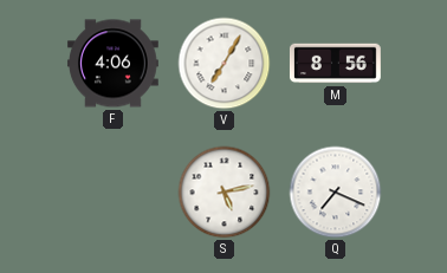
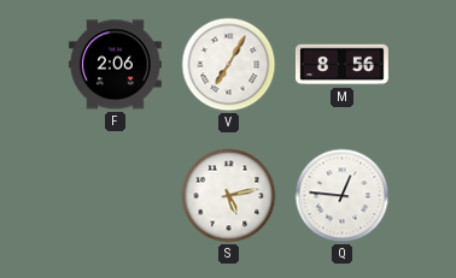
F: 4:06 -> 2:06 (115, 65)
Q: 7:19 -> 12:46 (343, 196)
